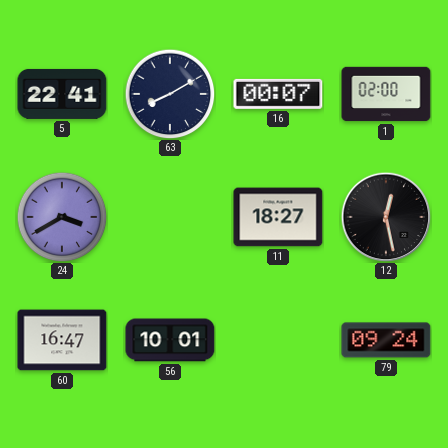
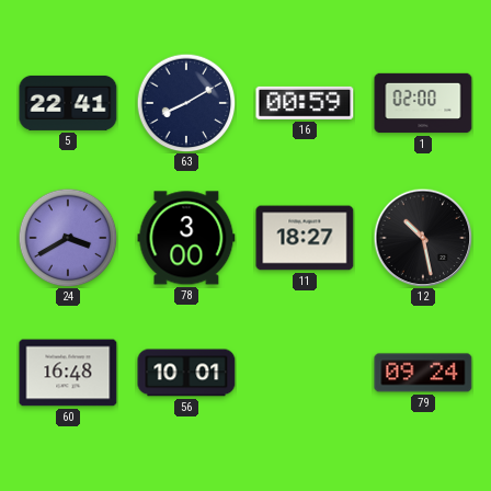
16: 00:07 -> 00:59 (305, 103)
78: none -> 3:00 (186, 238)
12: 12:28 -> 10:28 (423, 238)
60: 16:47 -> 16:48 (68, 373)
